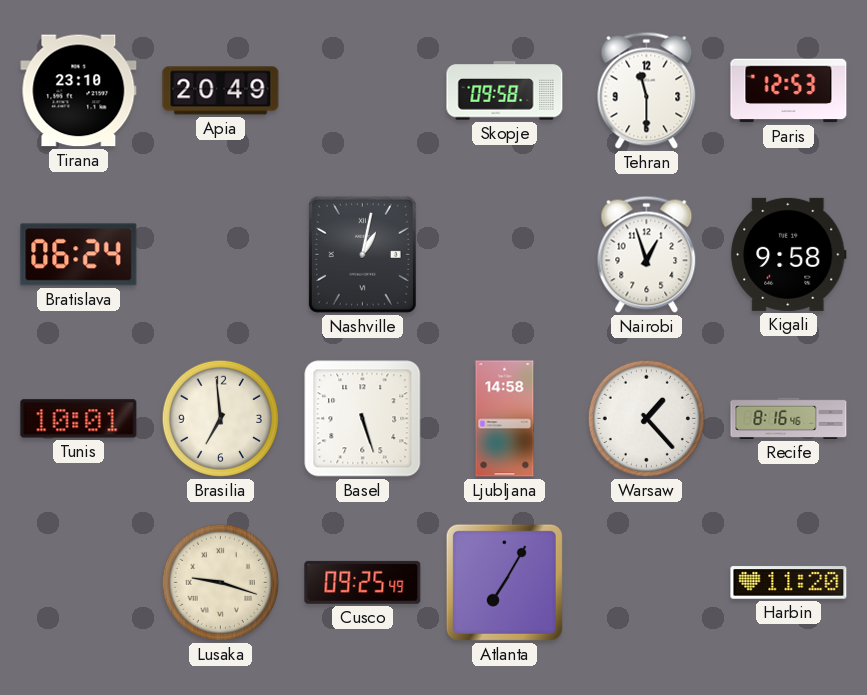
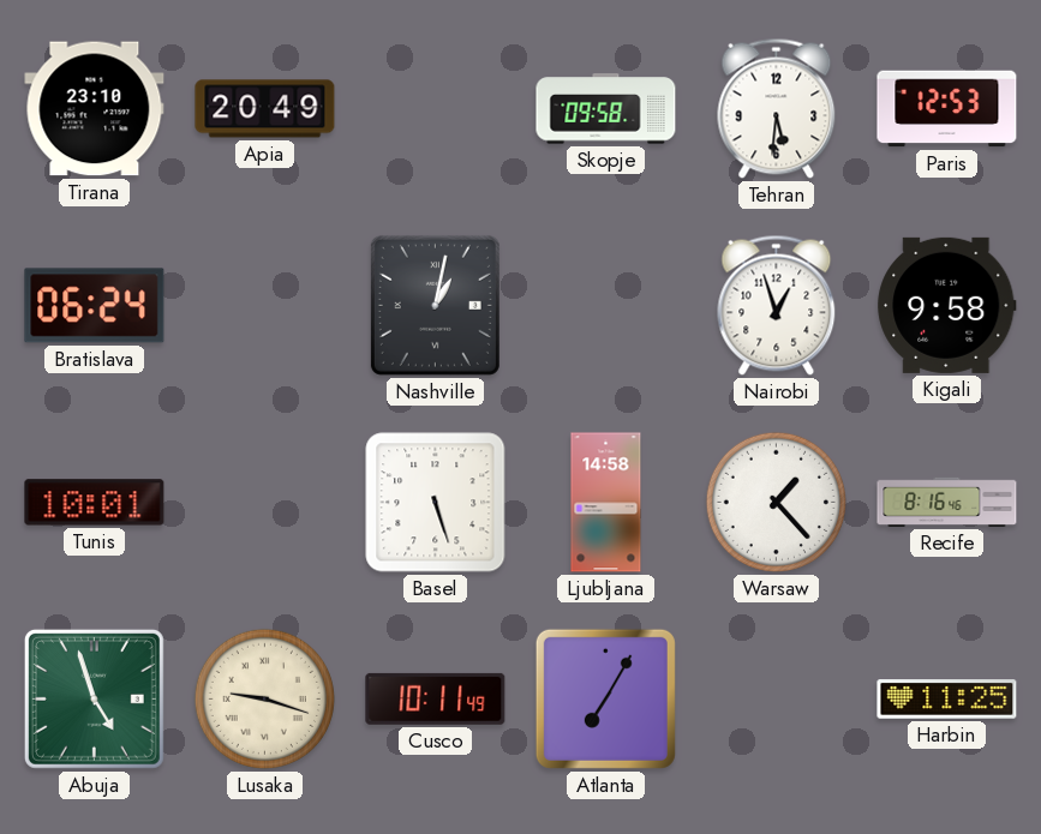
Tehran: 11:30 -> 5:31 (777, 108)
Brasilia: 6:59 -> none (220, 418)
Abuja: none -> 4:57 (94, 698)
Cusco: 09:25 -> 10:11 (436, 698)
Harbin: 11:20 -> 11:25 (947, 700)
